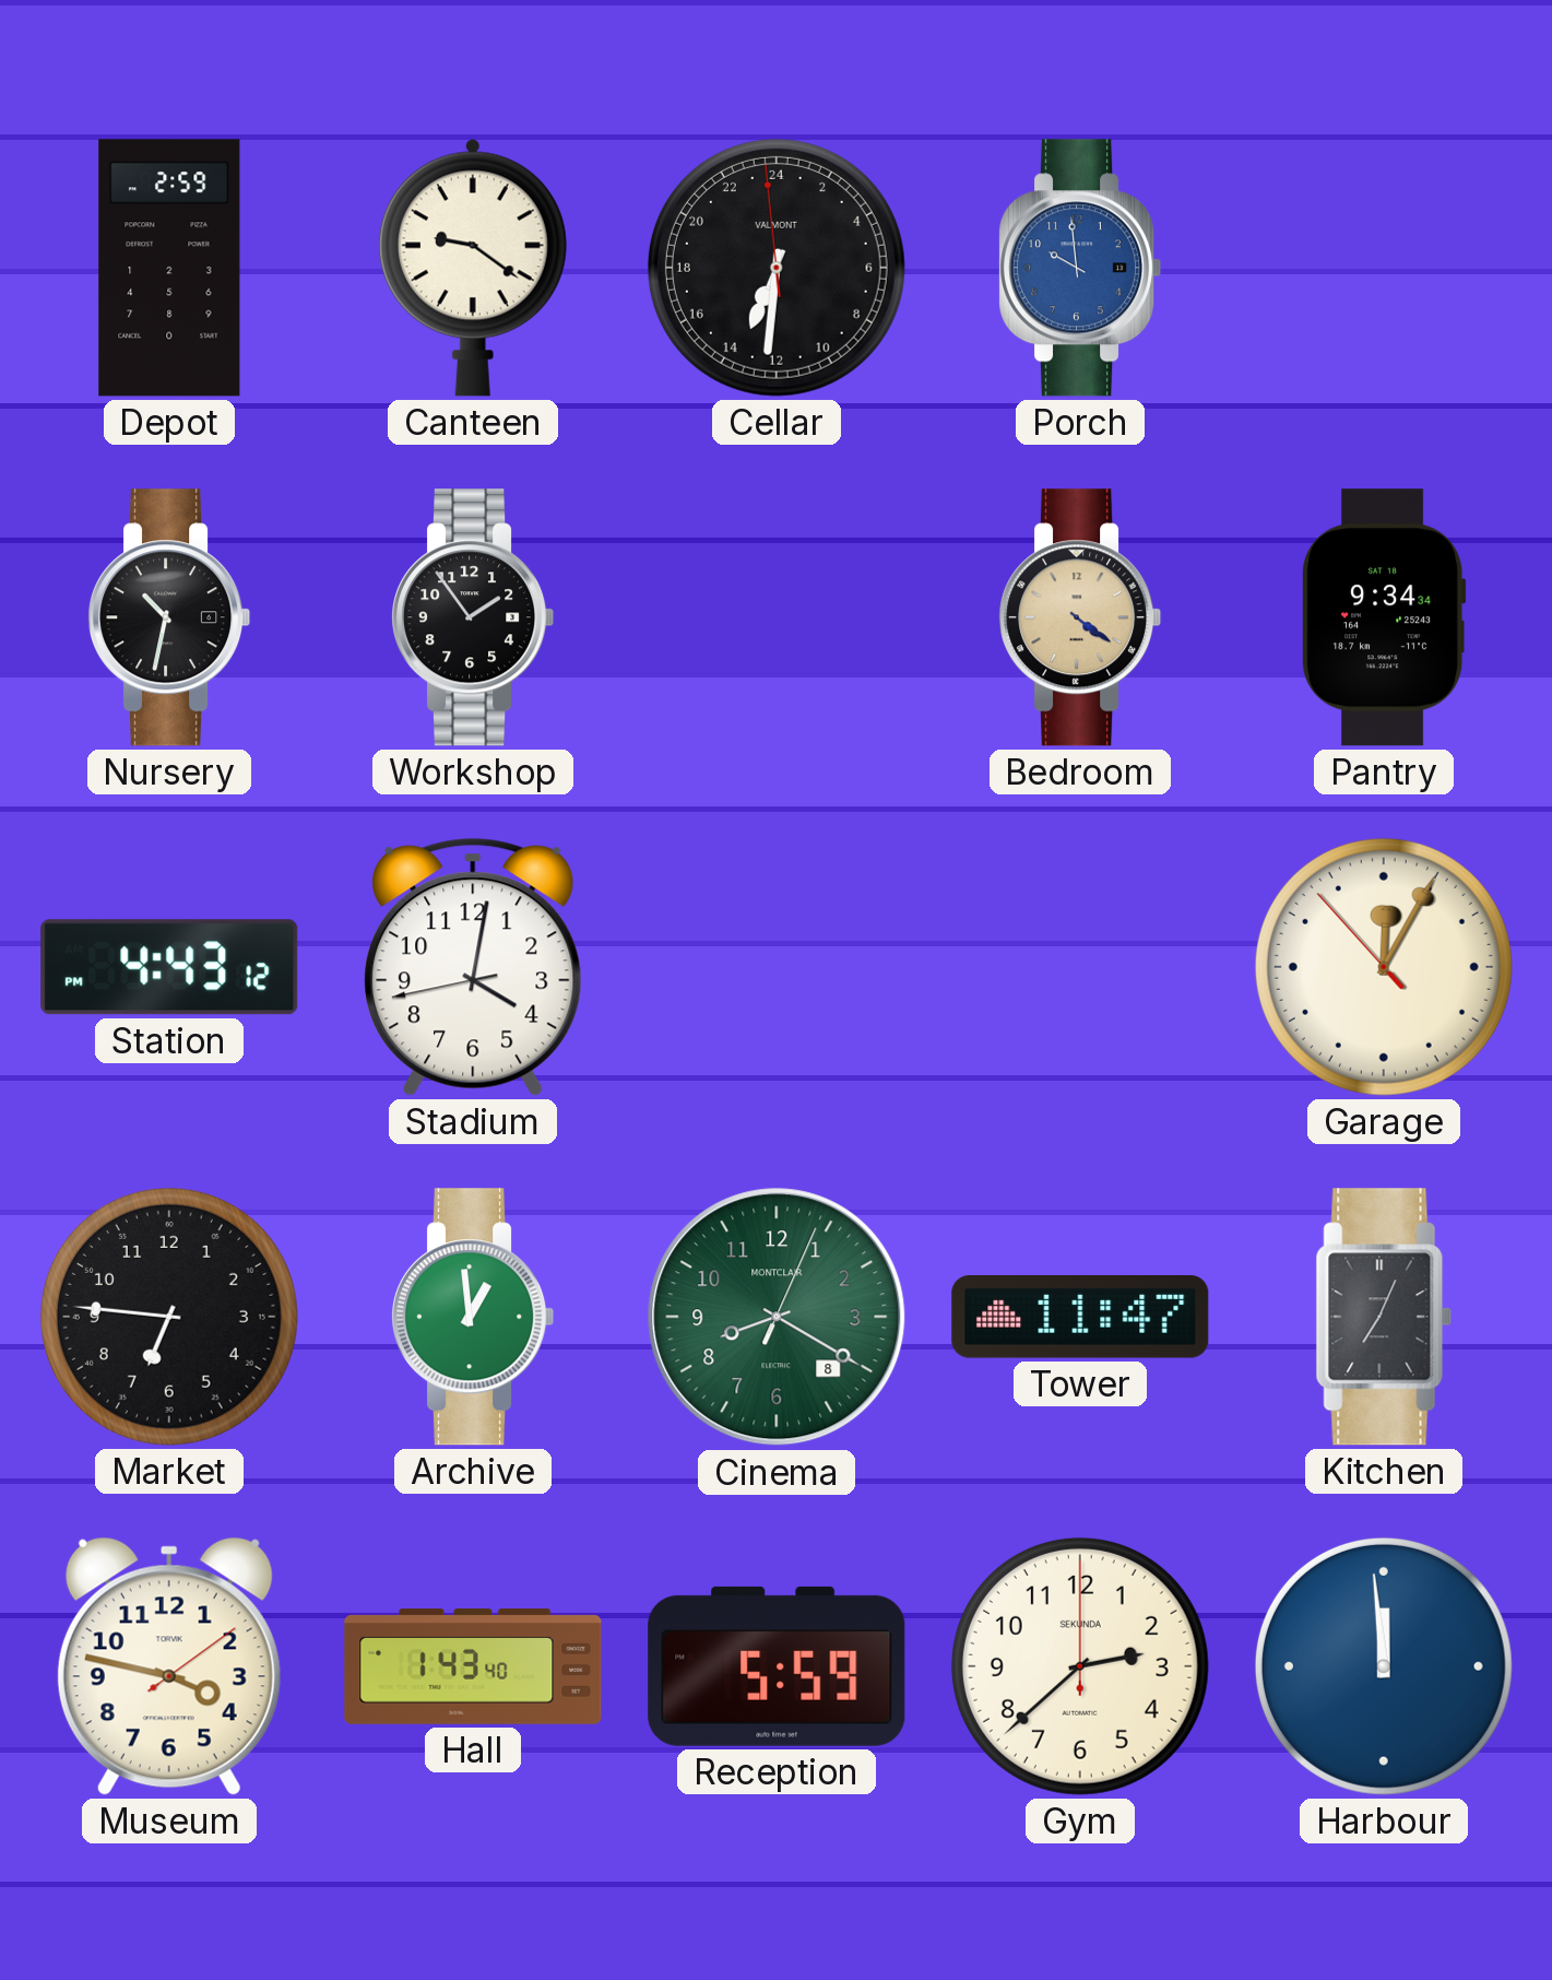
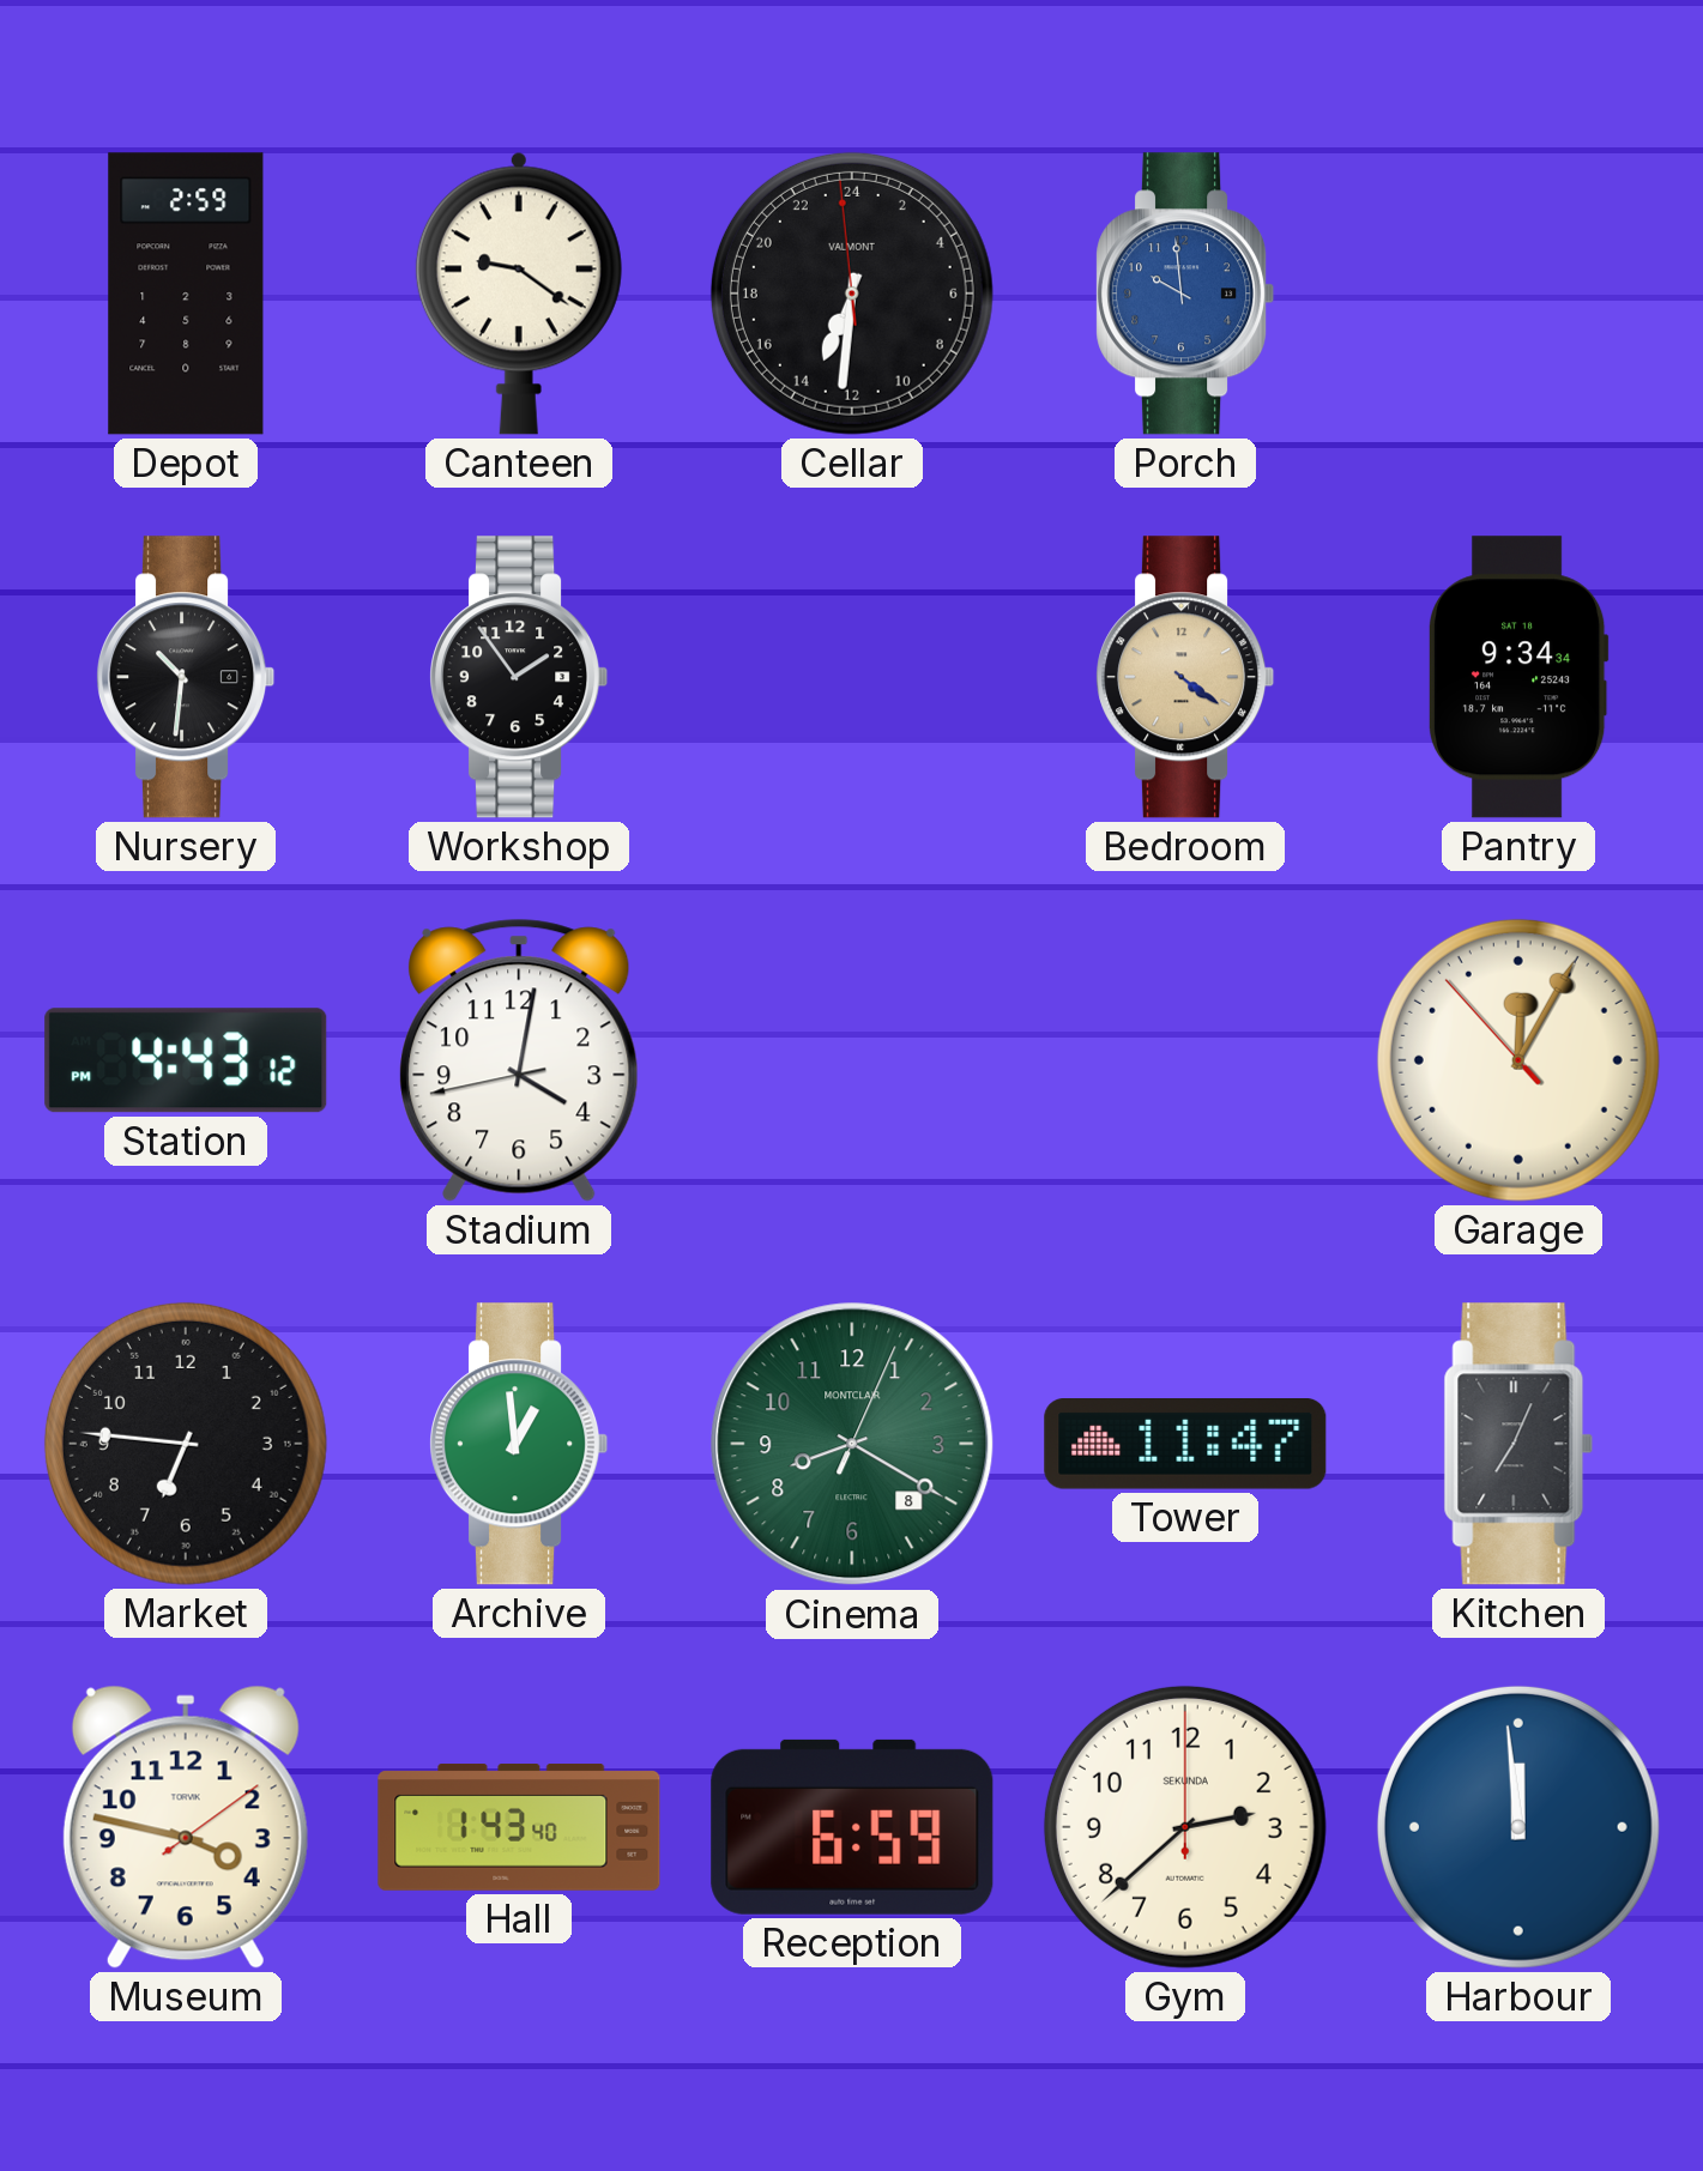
Nursery: 10:32 -> 10:31 (186, 677)
Reception: 5:59 -> 6:59 (852, 1827)
